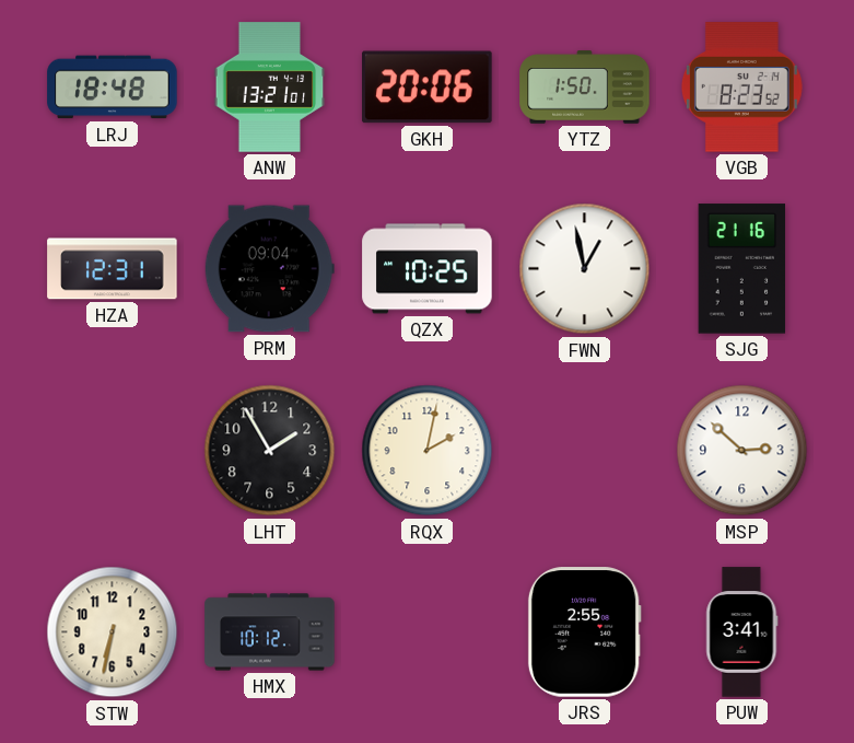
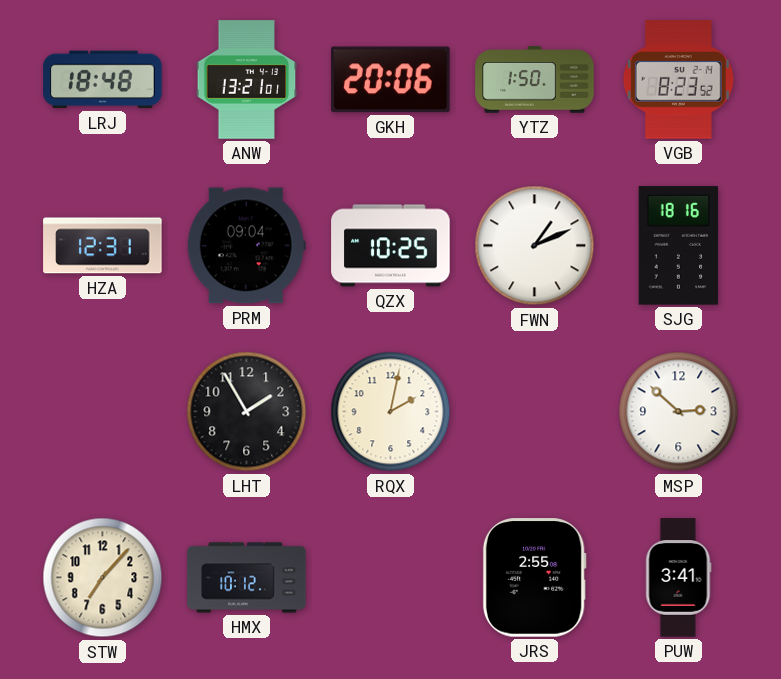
FWN: 12:58 -> 1:11 (535, 246)
SJG: 21:16 -> 18:16 (679, 246)
STW: 6:32 -> 7:07 (103, 578)
